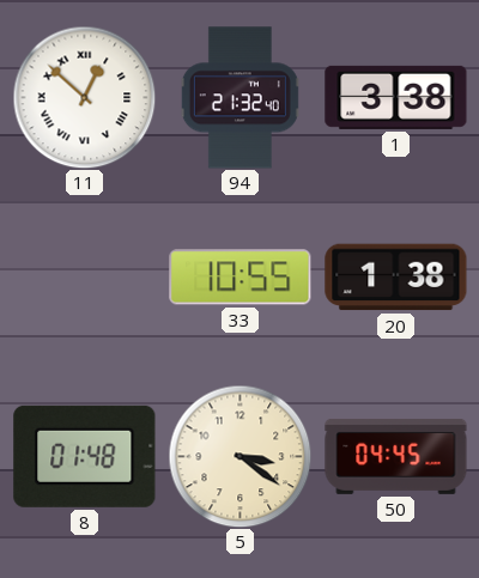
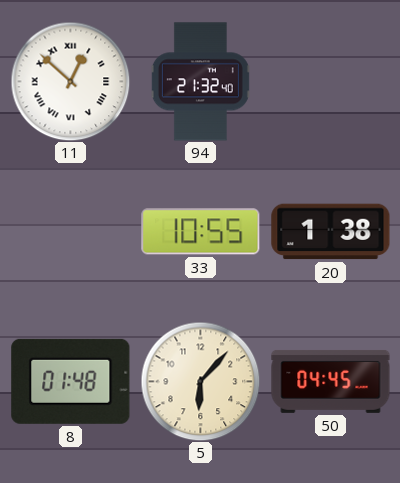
1: 3:38 -> none (396, 97)
5: 3:21 -> 6:07 (200, 381)
